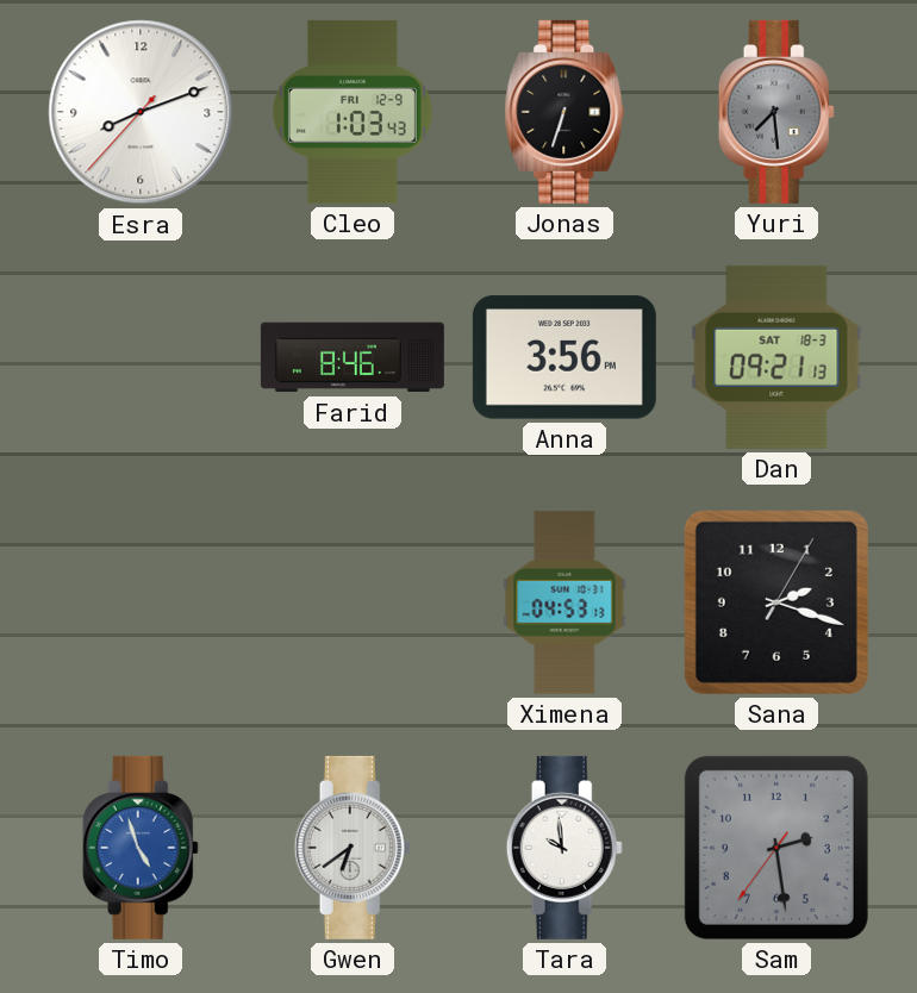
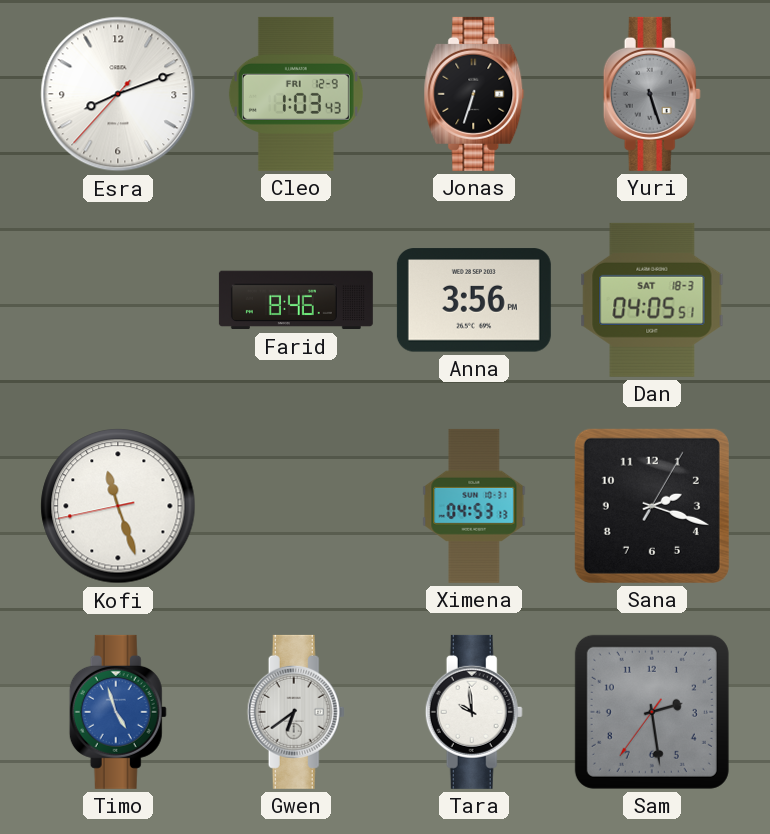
Yuri: 7:29 -> 5:27 (652, 94)
Dan: 09:21 -> 04:05 (652, 300)
Kofi: none -> 11:26 (118, 506)
